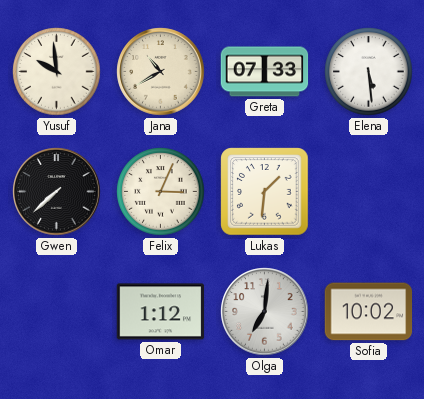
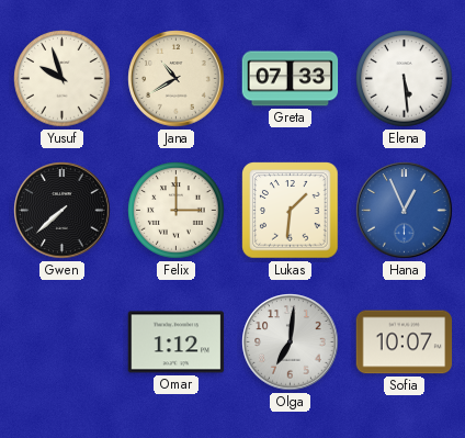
Yusuf: 9:59 -> 9:57 (63, 79)
Felix: 3:04 -> 3:00 (177, 211)
Hana: none -> 12:56 (405, 211)
Sofia: 10:02 -> 10:07 (405, 342)
